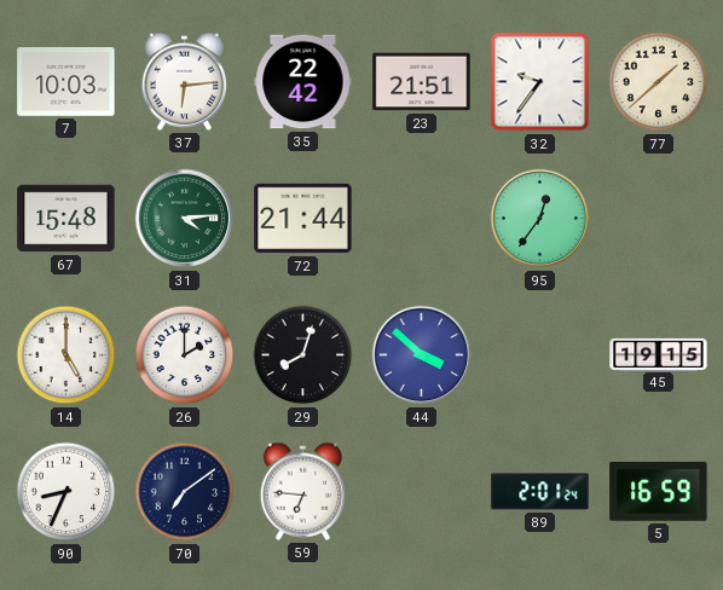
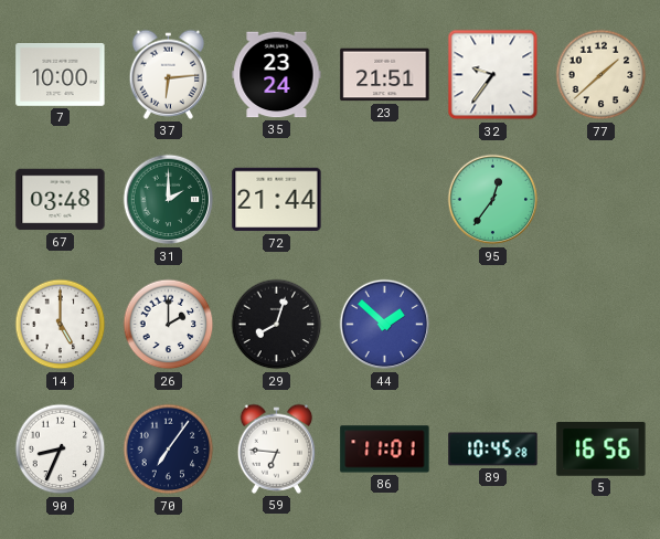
7: 10:03 -> 10:00 (61, 75)
35: 22:42 -> 23:24 (277, 75)
67: 15:48 -> 03:48 (61, 200)
31: 4:14 -> 2:00 (169, 200)
44: 3:52 -> 1:52 (385, 325)
45: 19:15 -> none (659, 354)
70: 7:09 -> 7:06 (169, 450)
86: none -> 11:01 (385, 450)
89: 2:01 -> 10:45 (493, 450)
5: 16:59 -> 16:56 (602, 450)
